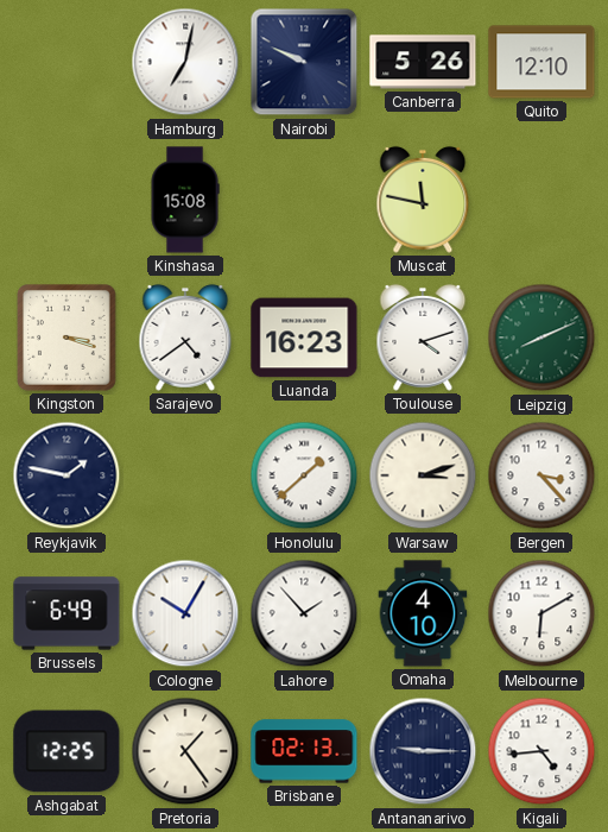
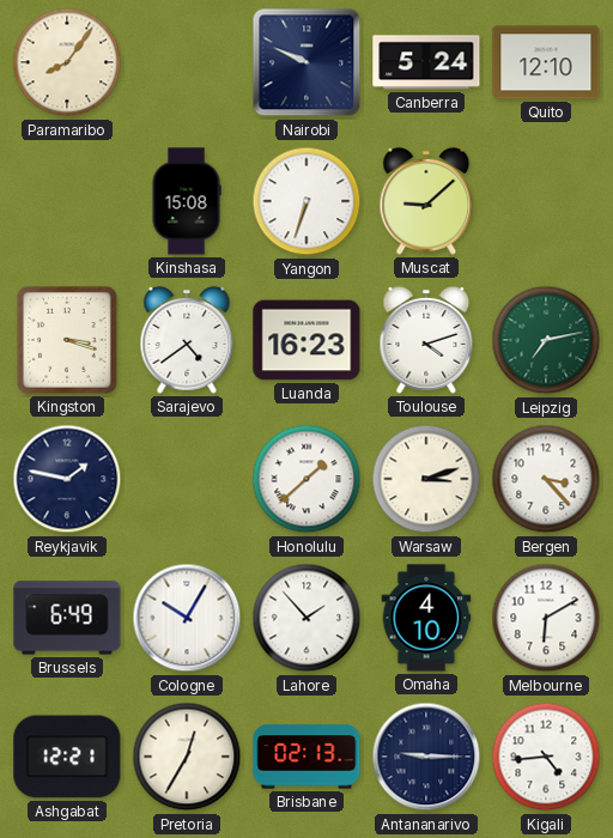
Paramaribo: none -> 8:06 (67, 62)
Hamburg: 7:02 -> none (185, 62)
Canberra: 5:26 -> 5:24 (426, 62)
Yangon: none -> 6:33 (306, 201)
Muscat: 11:47 -> 9:08 (426, 201)
Leipzig: 8:11 -> 7:13 (546, 340)
Ashgabat: 12:25 -> 12:21 (67, 757)
Pretoria: 1:24 -> 12:35 (187, 757)
